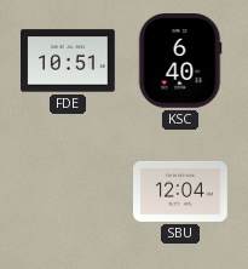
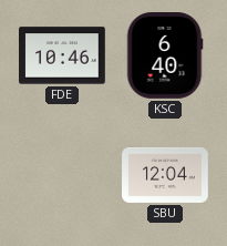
FDE: 10:51 -> 10:46 (63, 55)
